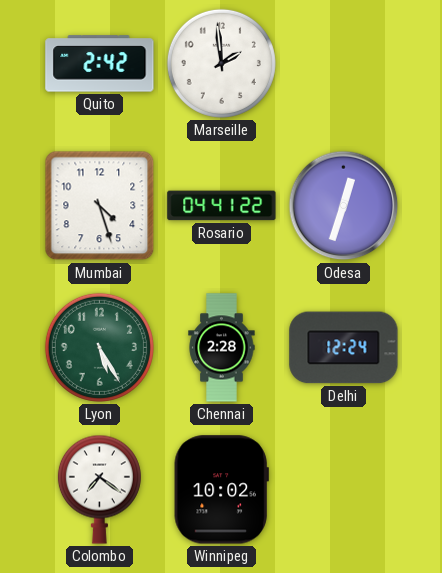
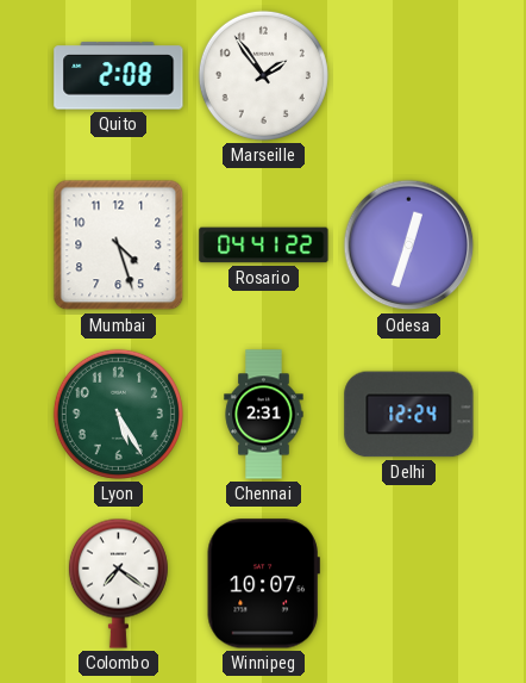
Quito: 2:42 -> 2:08 (119, 76)
Marseille: 1:59 -> 1:54 (263, 75)
Chennai: 2:28 -> 2:31 (264, 415)
Winnipeg: 10:02 -> 10:07 (263, 584)
